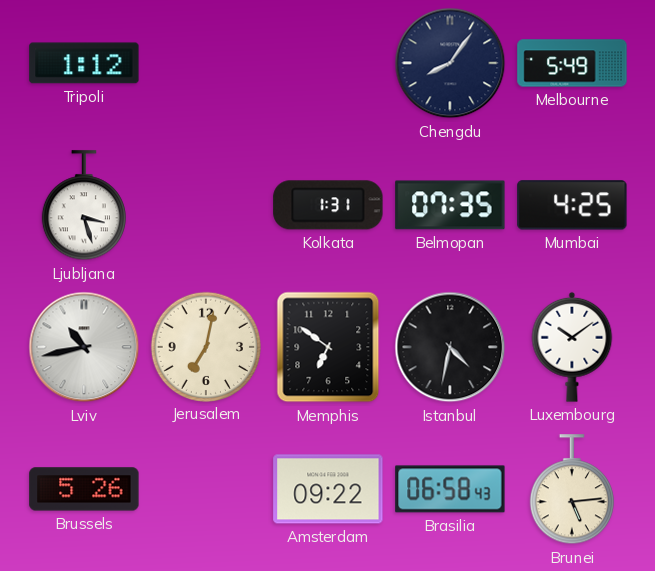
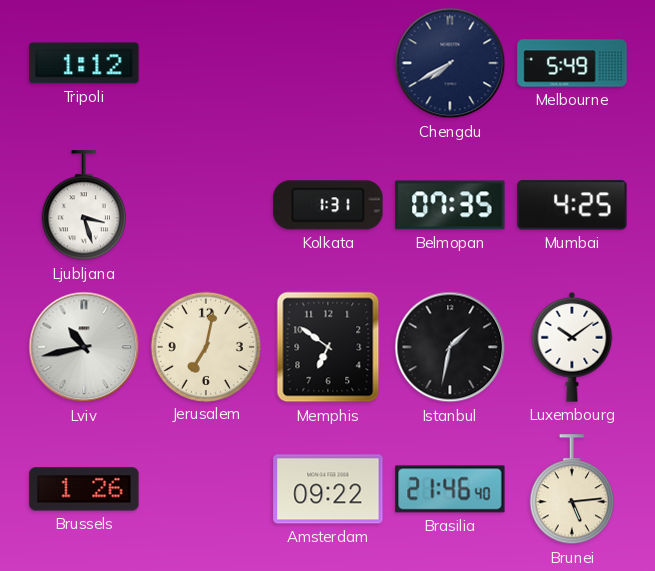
Chengdu: 8:06 -> 7:40 (450, 63)
Istanbul: 4:32 -> 1:32 (450, 347)
Brussels: 5:26 -> 1:26 (84, 489)
Brasilia: 06:58 -> 21:46 (450, 489)
